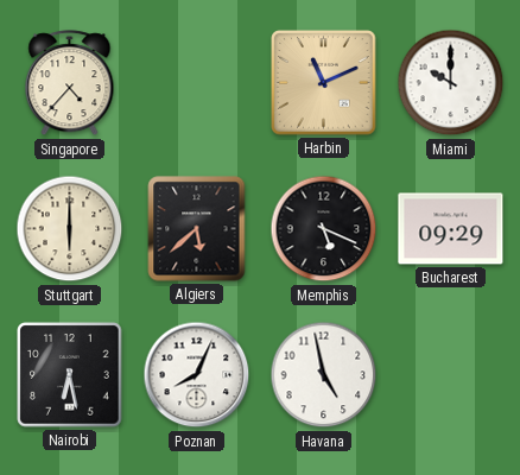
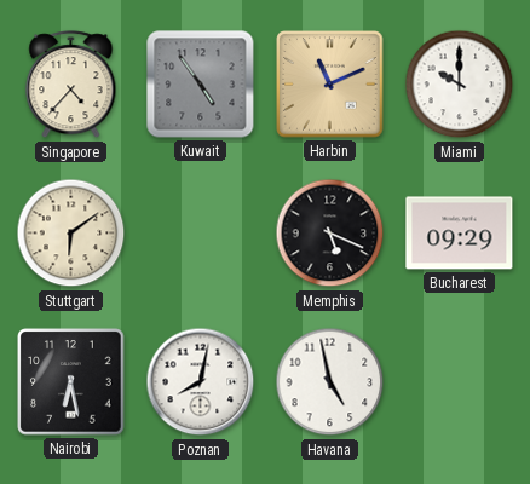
Kuwait: none -> 4:54 (201, 85)
Stuttgart: 6:00 -> 6:09 (71, 234)
Algiers: 5:38 -> none (197, 229)
Poznan: 8:04 -> 8:02 (201, 382)
